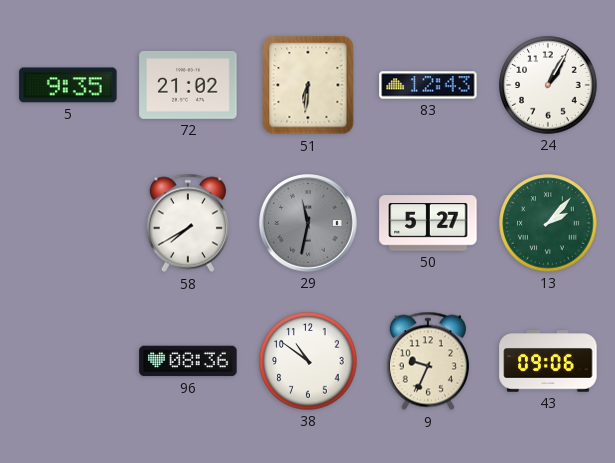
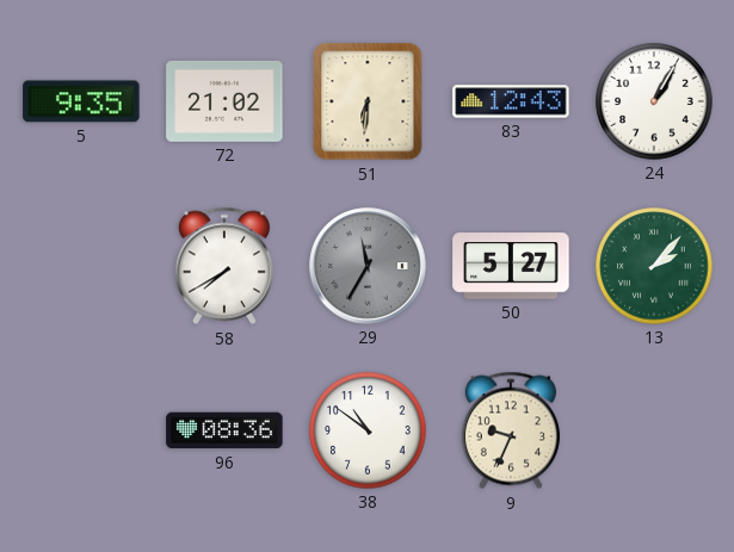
29: 11:32 -> 11:35 (369, 267)
43: 09:06 -> none (548, 361)
